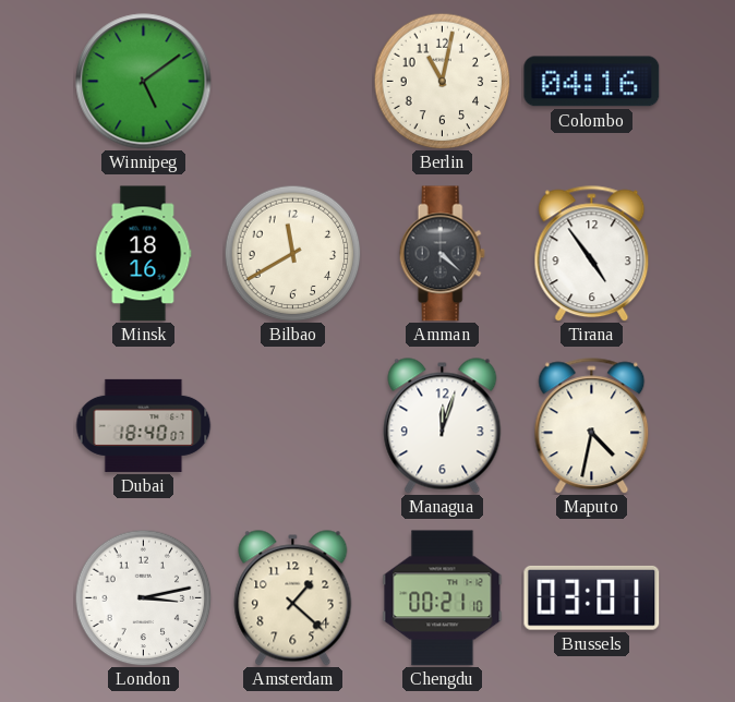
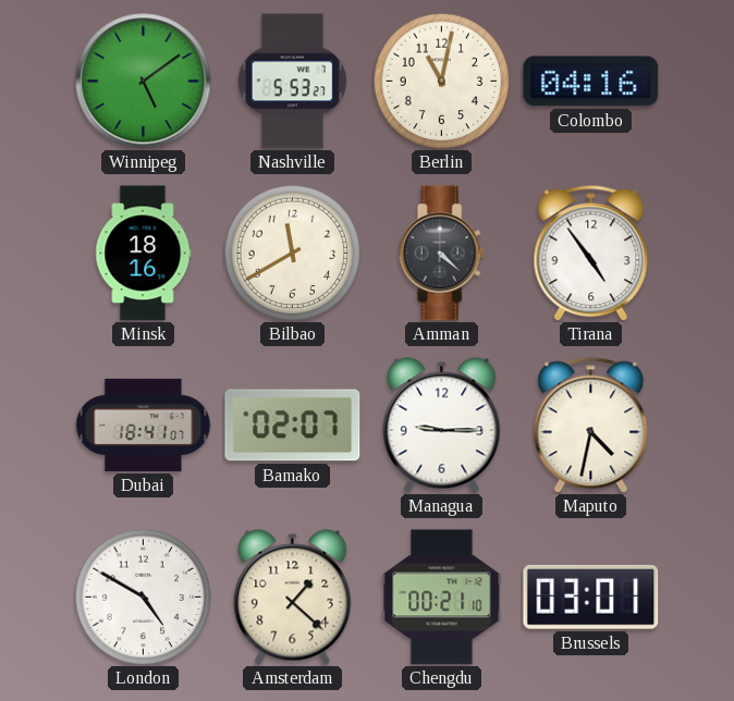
Nashville: none -> 5:53 (292, 82)
Dubai: 18:40 -> 18:41 (143, 425)
Bamako: none -> 02:07 (293, 426)
Managua: 12:03 -> 9:15 (442, 426)
London: 3:13 -> 4:50 (143, 597)
